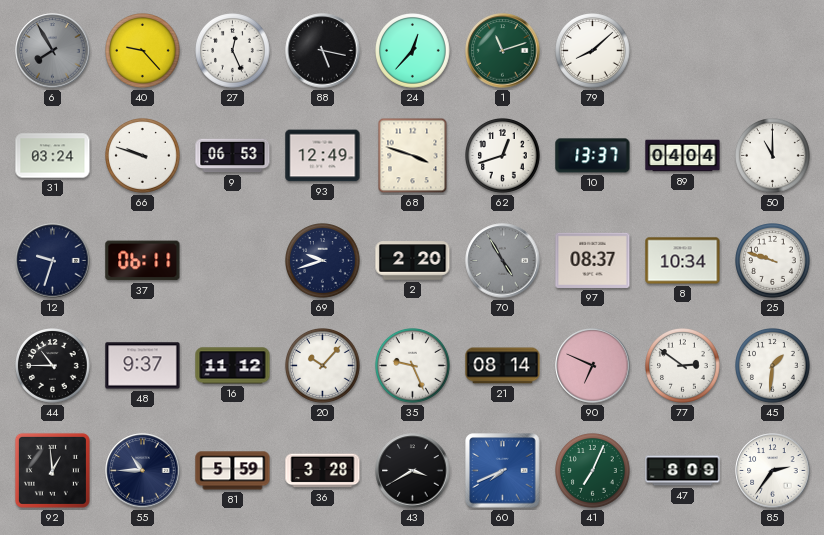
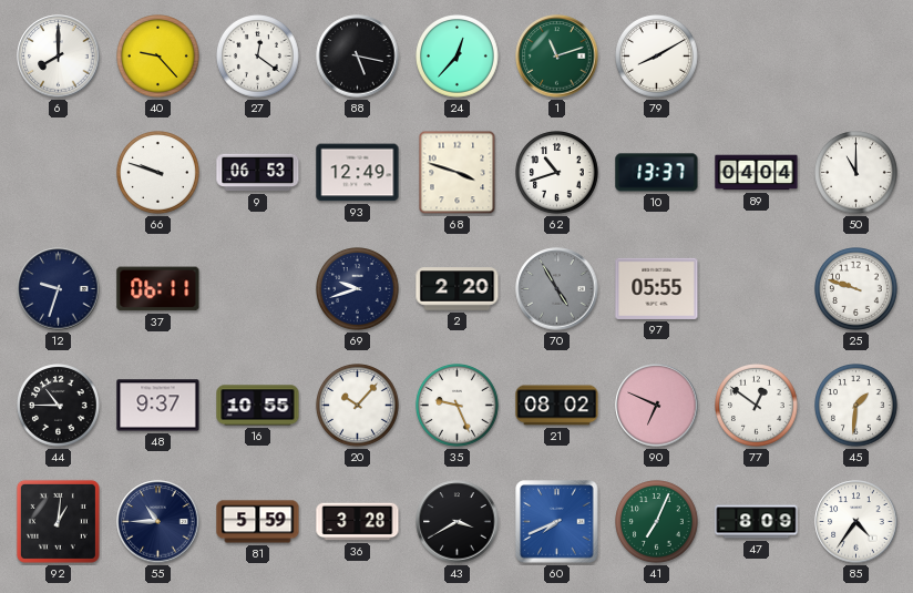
6: 7:55 -> 8:00 (59, 57)
6 dial: grey -> white (59, 57)
27: 12:26 -> 12:21 (258, 57)
79: 8:08 -> 8:10 (657, 57)
31: 03:24 -> none (53, 156)
62: 12:42 -> 10:42 (557, 173)
97: 08:37 -> 05:55 (657, 288)
8: 10:34 -> none (683, 261)
16: 11:12 -> 10:55 (258, 406)
21: 08:14 -> 08:02 (557, 406)
77: 2:51 -> 12:51 (757, 406)
92: 12:59 -> 1:01 (58, 521)
85: 2:36 -> 4:36 (856, 522)
